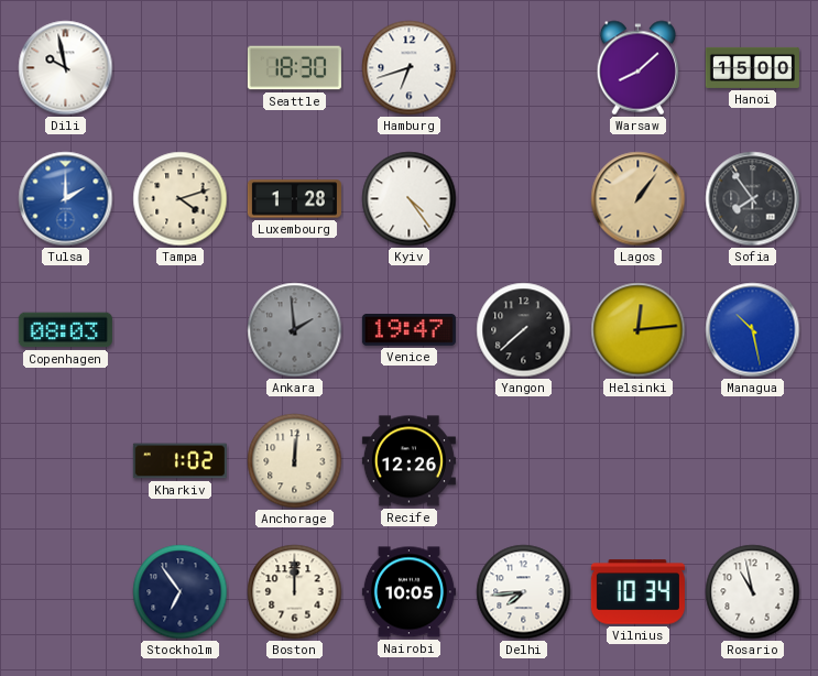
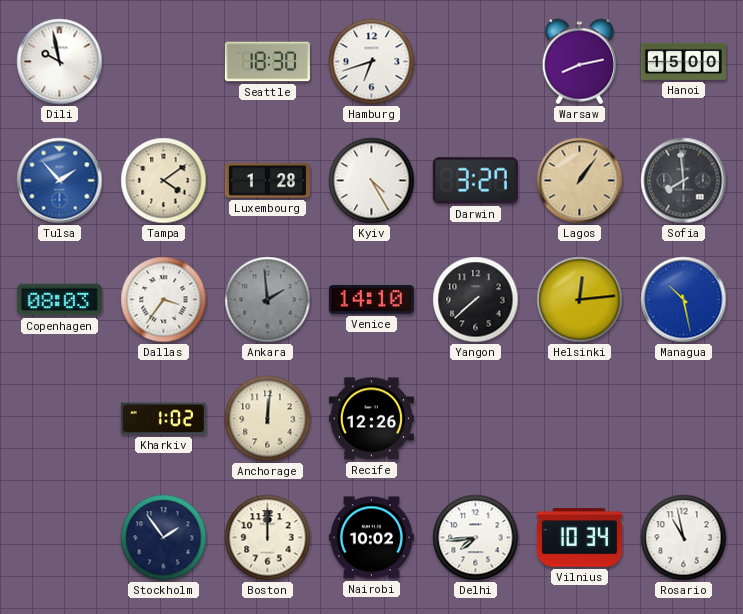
Warsaw: 8:08 -> 8:13 (580, 62)
Tulsa: 2:00 -> 1:53 (60, 181)
Tampa: 4:12 -> 4:09 (164, 181)
Kyiv: 4:24 -> 4:25 (372, 181)
Darwin: none -> 3:27 (475, 181)
Sofia: 7:54 -> 7:59 (684, 181)
Dallas: none -> 3:36 (164, 300)
Venice: 19:47 -> 14:10 (371, 300)
Stockholm: 6:54 -> 1:54 (164, 538)
Nairobi: 10:05 -> 10:02 (371, 538)
